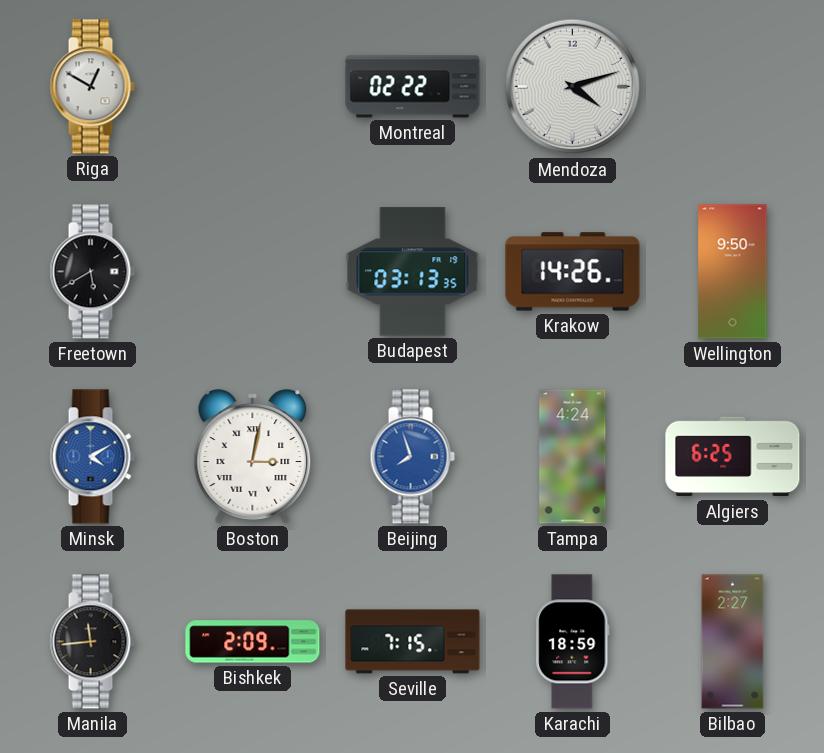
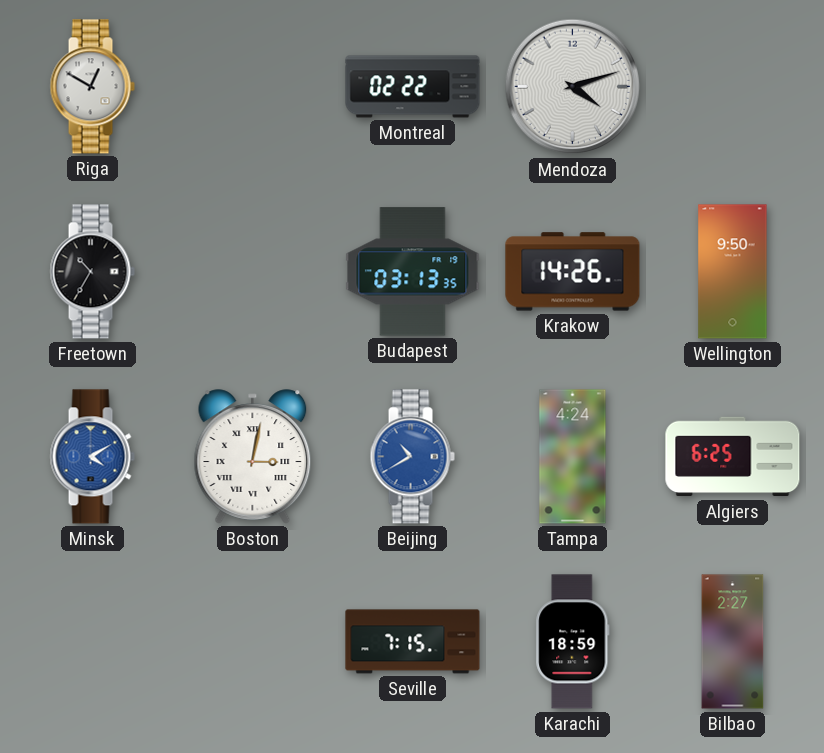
Freetown: 5:40 -> 10:35 (92, 272)
Beijing: 7:57 -> 10:40 (412, 457)
Manila: 11:44 -> none (92, 642)
Bishkek: 2:09 -> none (253, 642)
